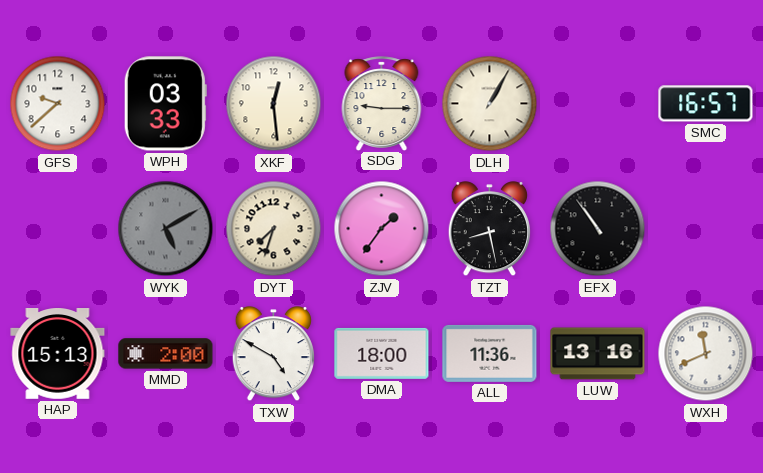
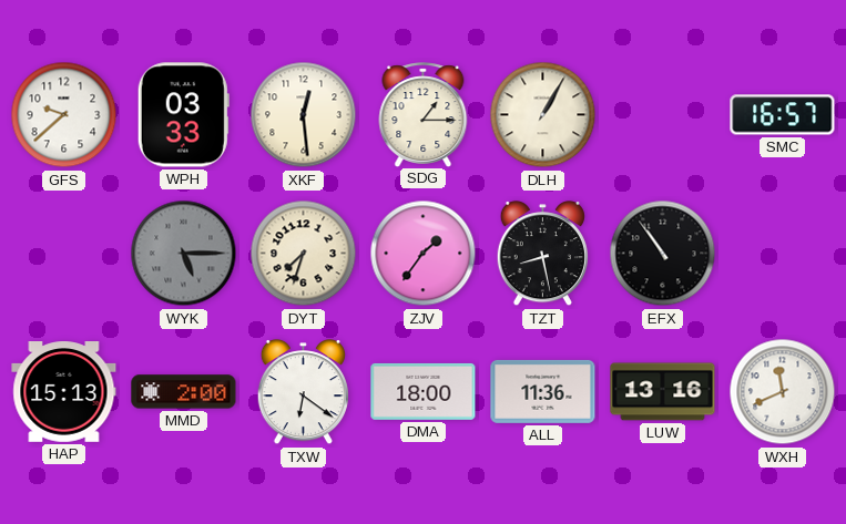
SDG: 9:15 -> 1:15 (424, 114)
WYK: 5:10 -> 5:15 (184, 254)
TXW: 4:50 -> 6:21 (303, 392)
